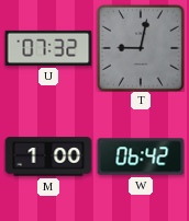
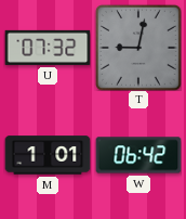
M: 1:00 -> 1:01 (48, 155)
